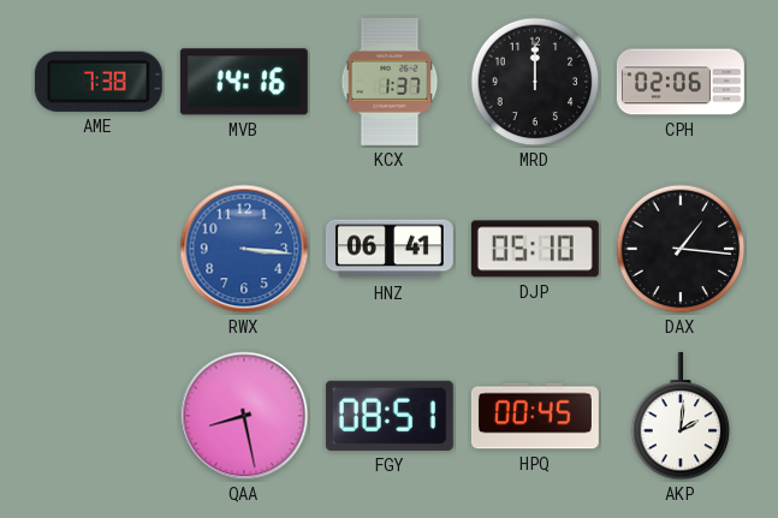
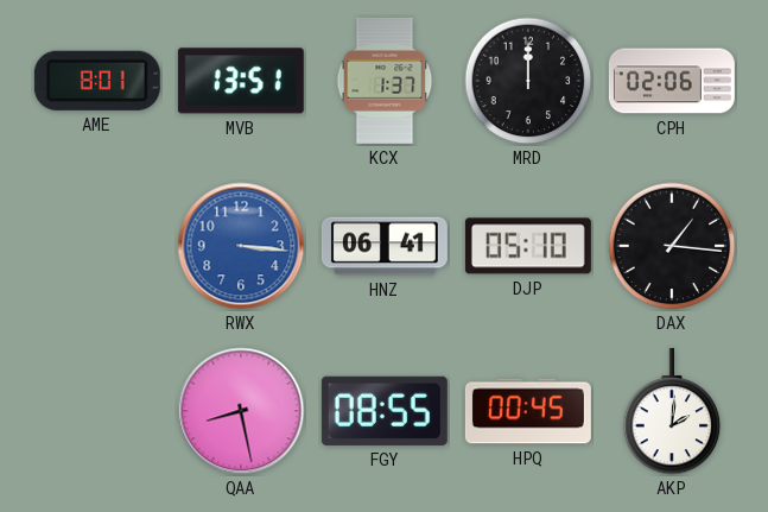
AME: 7:38 -> 8:01 (97, 81)
MVB: 14:16 -> 13:51 (241, 81)
FGY: 08:51 -> 08:55 (385, 411)
